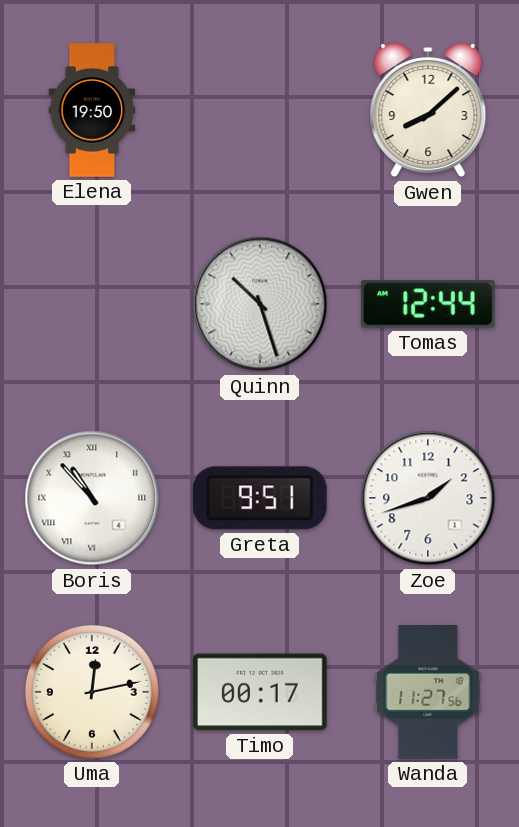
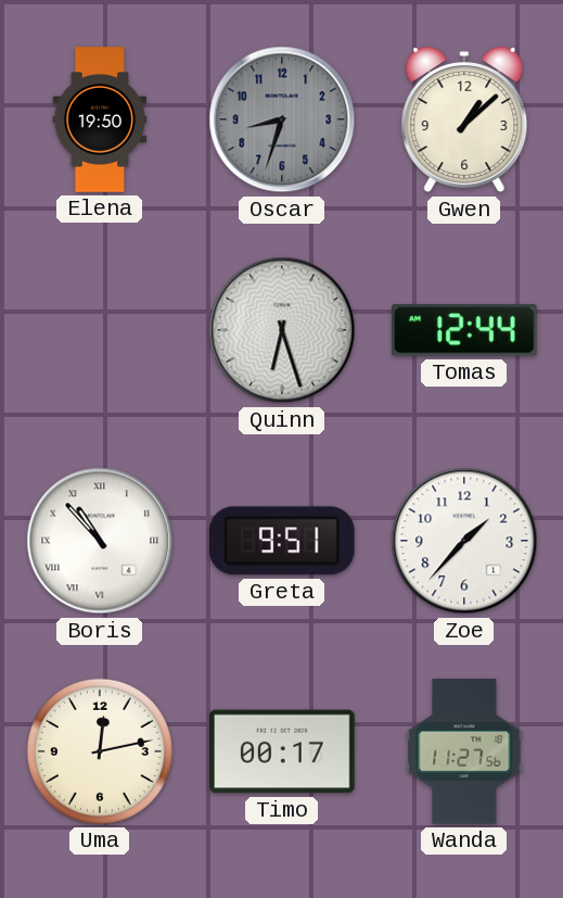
Oscar: none -> 8:33 (282, 119)
Gwen: 8:08 -> 1:08 (464, 119)
Quinn: 10:27 -> 6:27 (282, 330)
Zoe: 1:42 -> 1:37 (464, 541)
